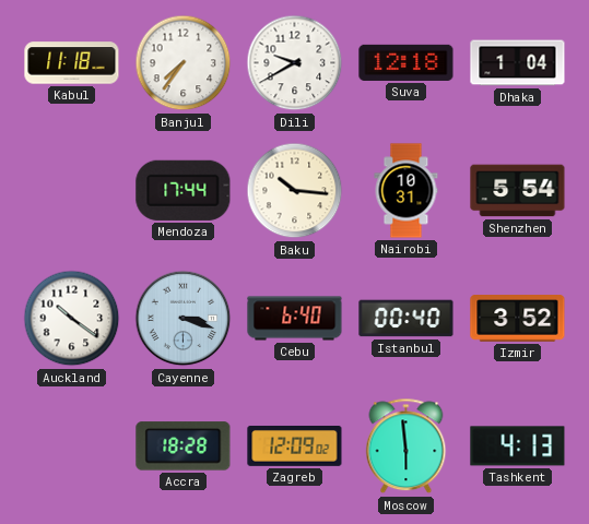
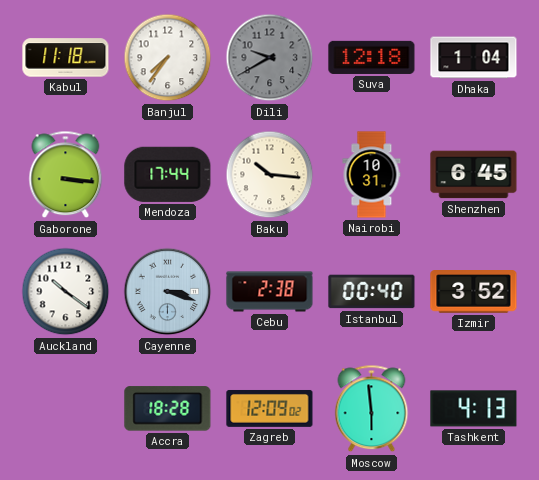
Dili dial: white -> grey (270, 58)
Gaborone: none -> 3:16 (66, 175)
Shenzhen: 5:54 -> 6:45 (474, 175)
Cebu: 6:40 -> 2:38 (270, 292)
